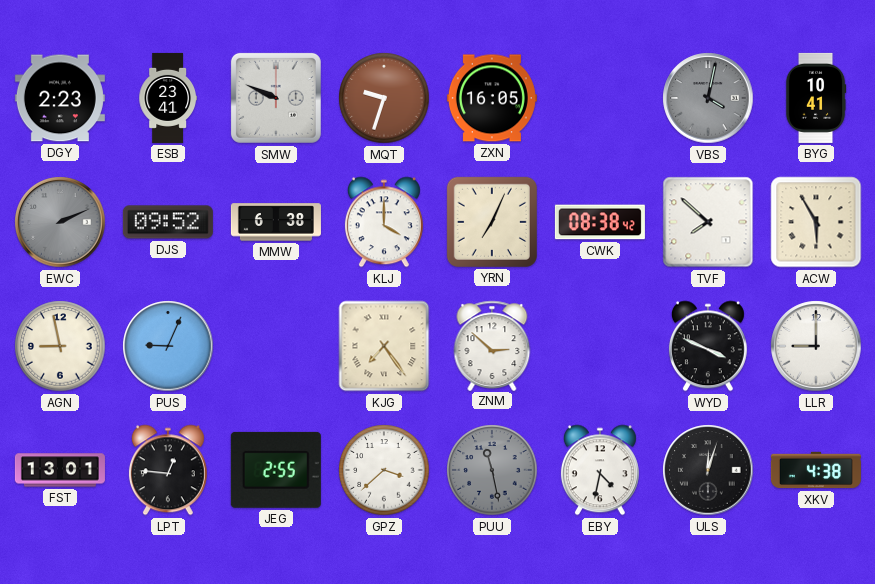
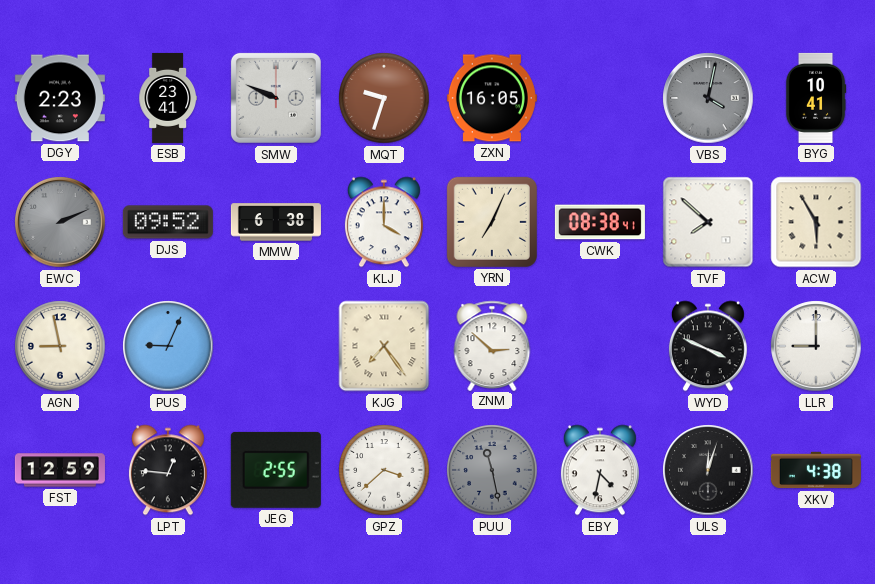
CWK: 08:38:42 -> 08:38:41 (600, 222)
FST: 13:01 -> 12:59 (60, 470)
